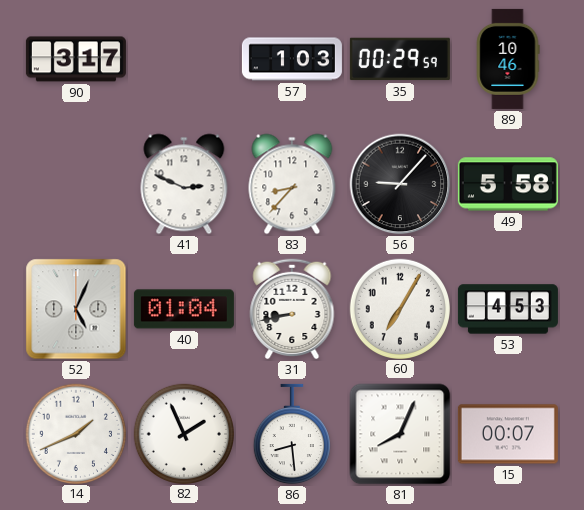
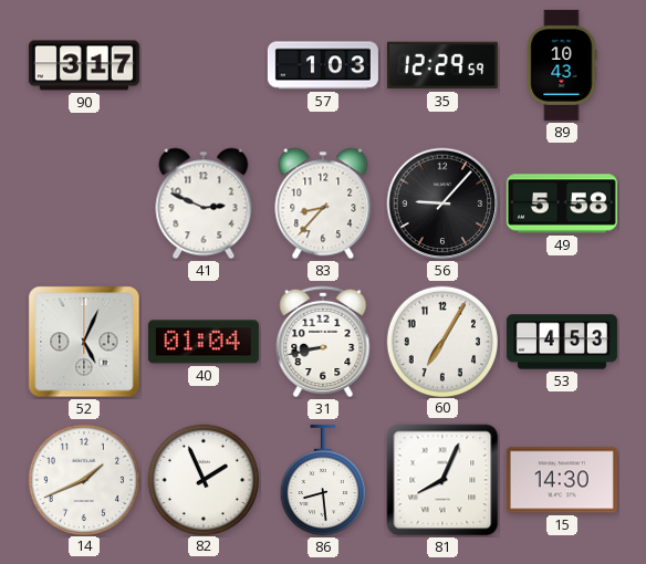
35: 00:29 -> 12:29 (442, 65)
89: 10:46 -> 10:43 (562, 65)
15: 00:07 -> 14:30 (562, 480)
